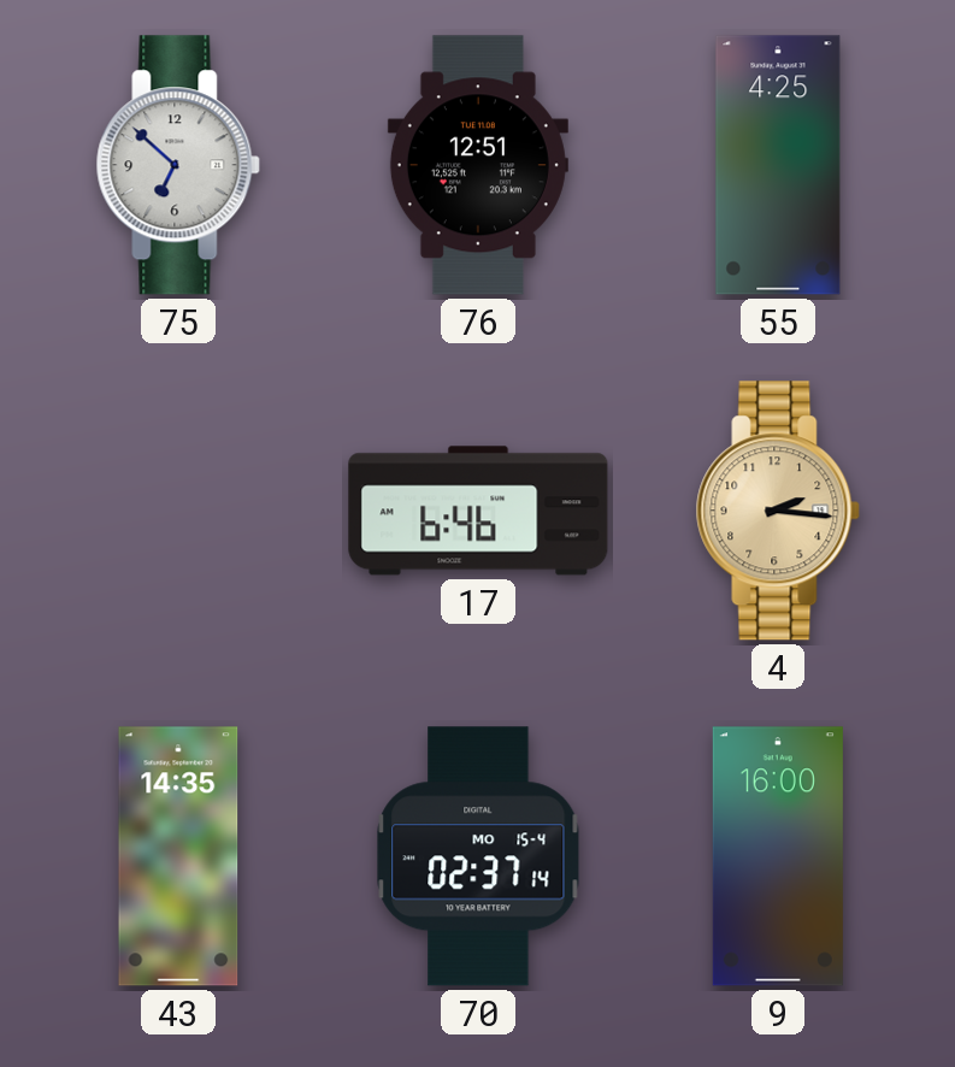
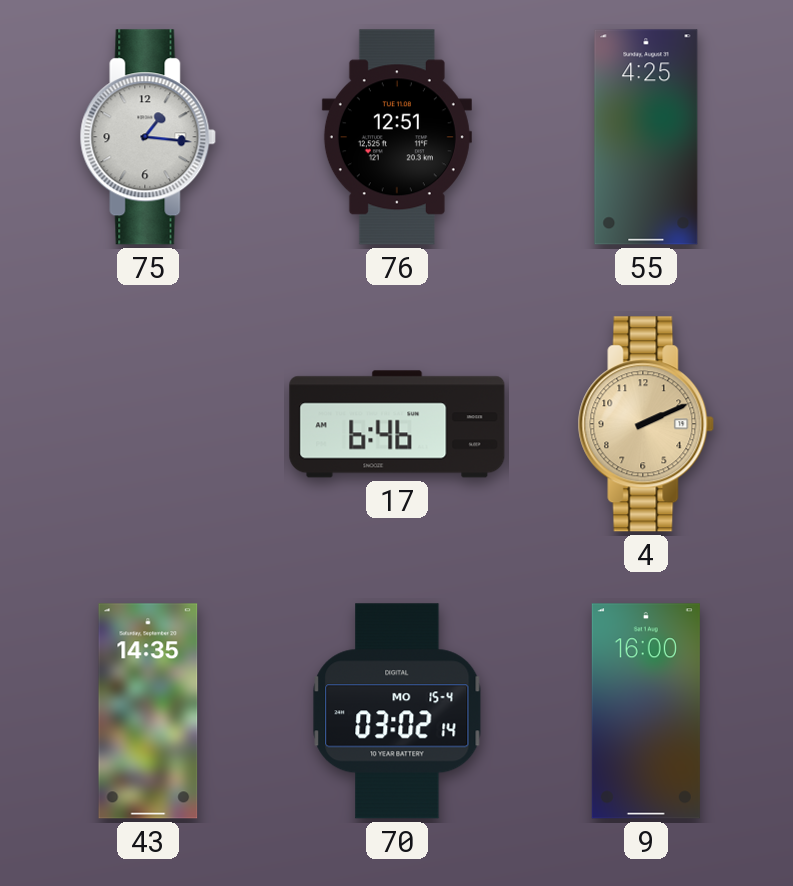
75: 6:52 -> 1:16 (148, 137)
4: 2:16 -> 2:11 (646, 424)
70: 02:37 -> 03:02 (397, 711)
